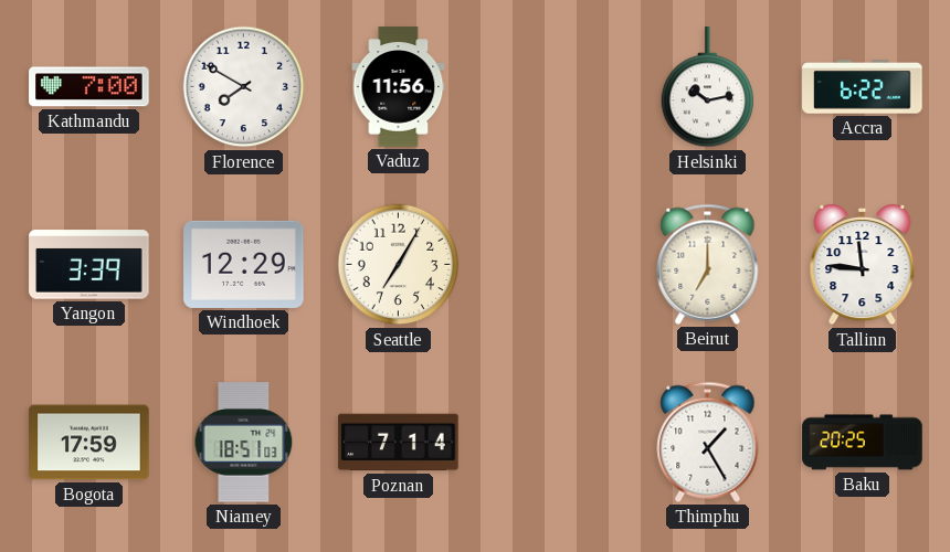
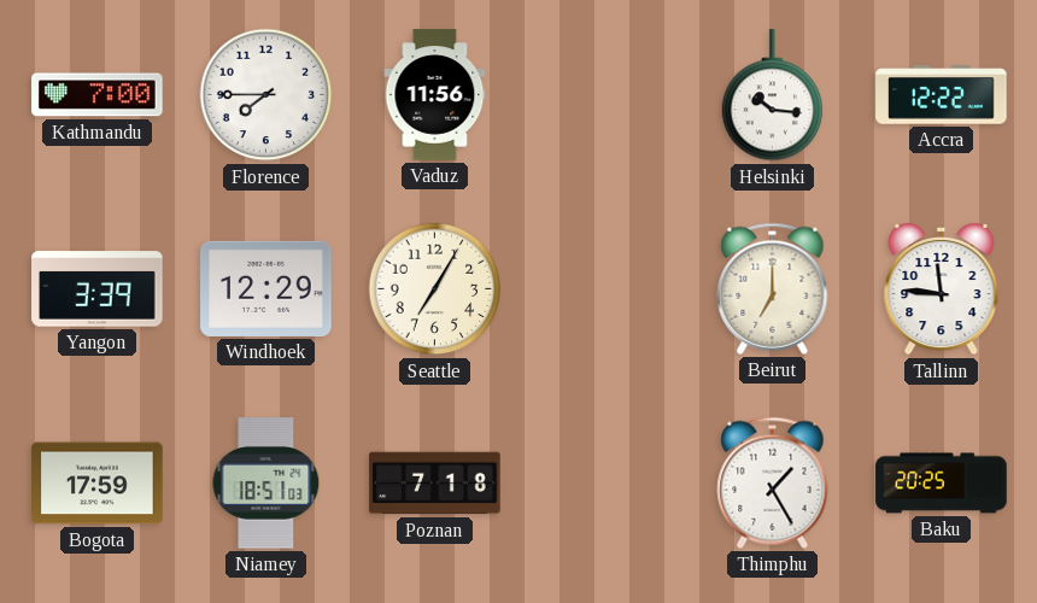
Florence: 7:50 -> 7:45 (266, 95)
Helsinki: 10:13 -> 10:16 (773, 95)
Accra: 6:22 -> 12:22 (942, 95)
Poznan: 7:14 -> 7:18 (435, 484)
